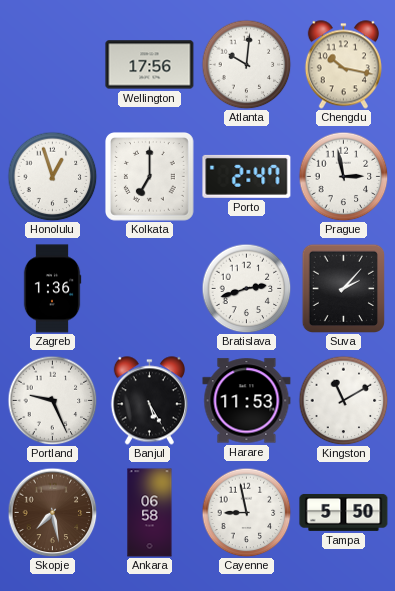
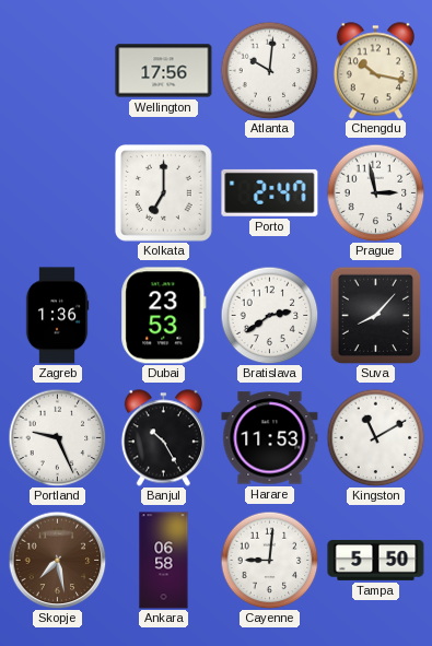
Honolulu: 12:57 -> none (52, 176)
Dubai: none -> 23:53 (164, 316)
Bratislava: 2:42 -> 2:39 (269, 315)
Suva: 2:07 -> 8:07 (375, 315)
Banjul: 5:25 -> 10:25 (163, 438)
Cayenne: 8:58 -> 9:01 (269, 560)
